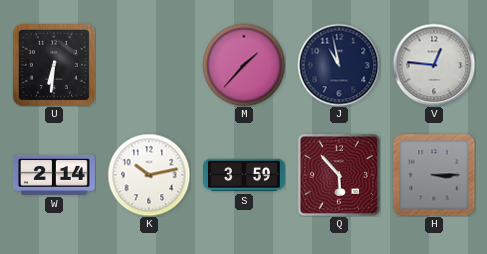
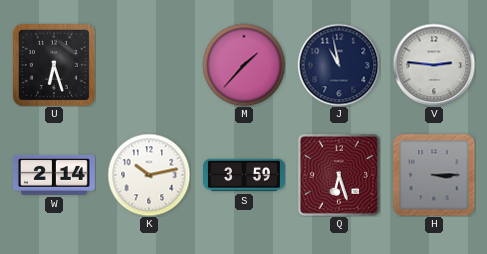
U: 6:31 -> 6:27 (54, 65)
V: 12:46 -> 2:46 (434, 65)
Q: 5:53 -> 6:27 (339, 175)
